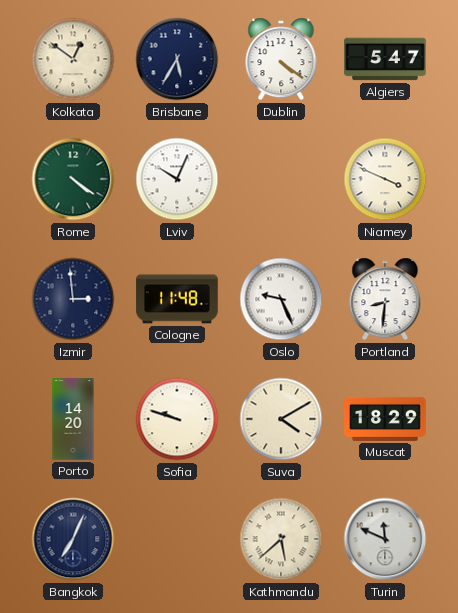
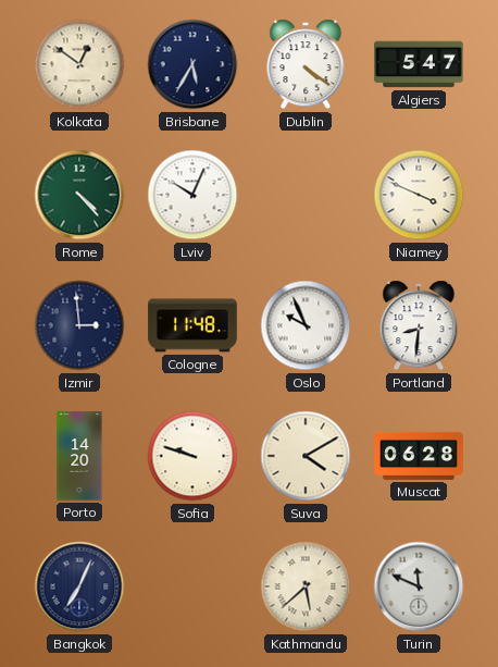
Rome: 4:21 -> 4:23 (79, 195)
Oslo: 9:26 -> 9:56 (306, 325)
Muscat: 18:29 -> 06:28 (419, 456)
